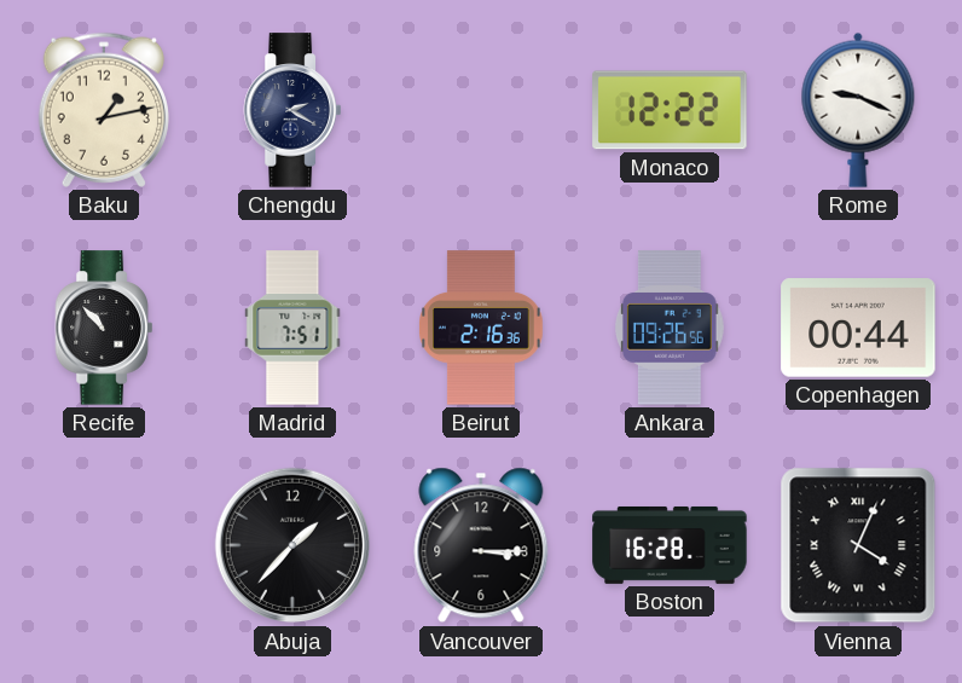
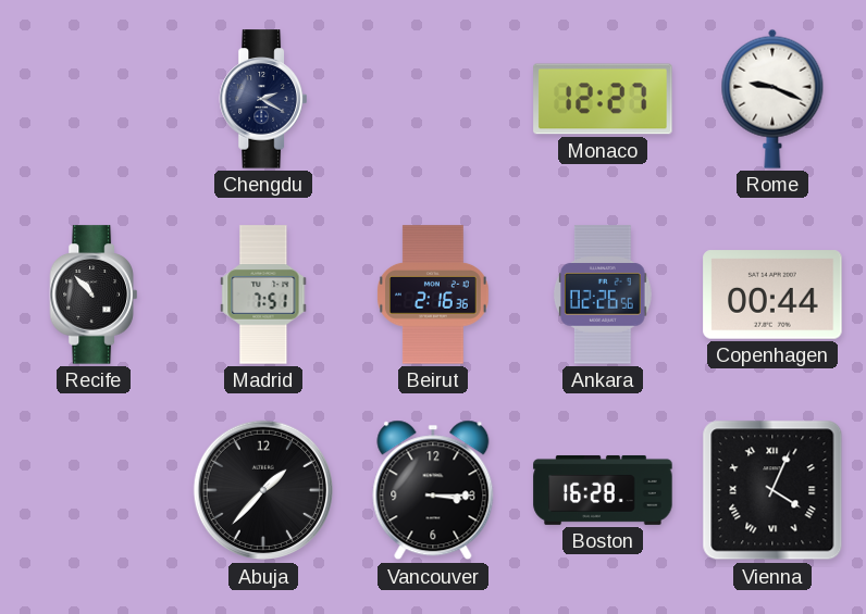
Baku: 1:13 -> none (104, 110)
Monaco: 12:22 -> 12:27 (603, 99)
Ankara: 09:26 -> 02:26 (603, 295)
